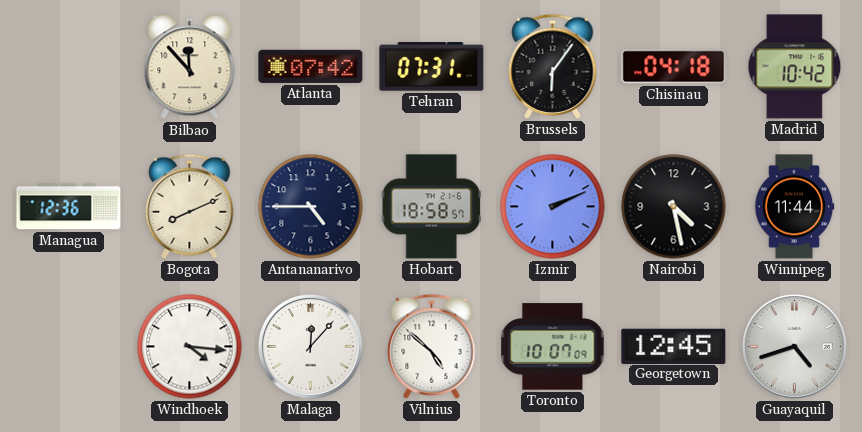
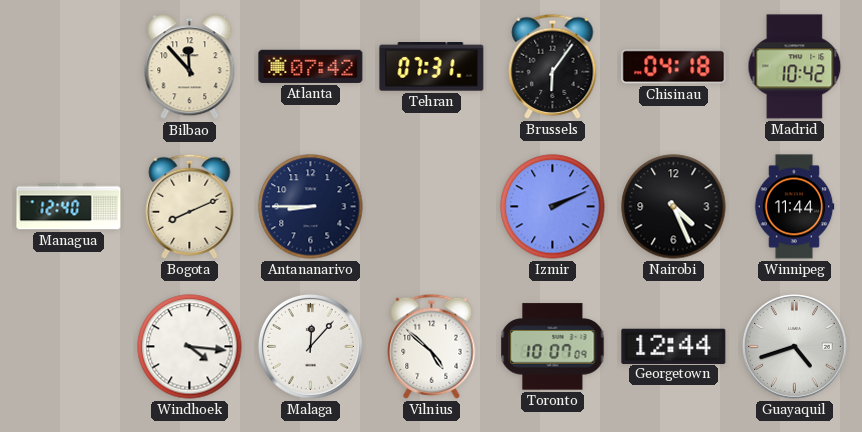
Managua: 12:36 -> 12:40 (69, 207)
Antananarivo: 4:45 -> 8:45 (311, 207)
Hobart: 18:58 -> none (431, 207)
Nairobi: 4:28 -> 4:26 (674, 207)
Georgetown: 12:45 -> 12:44 (674, 346)
